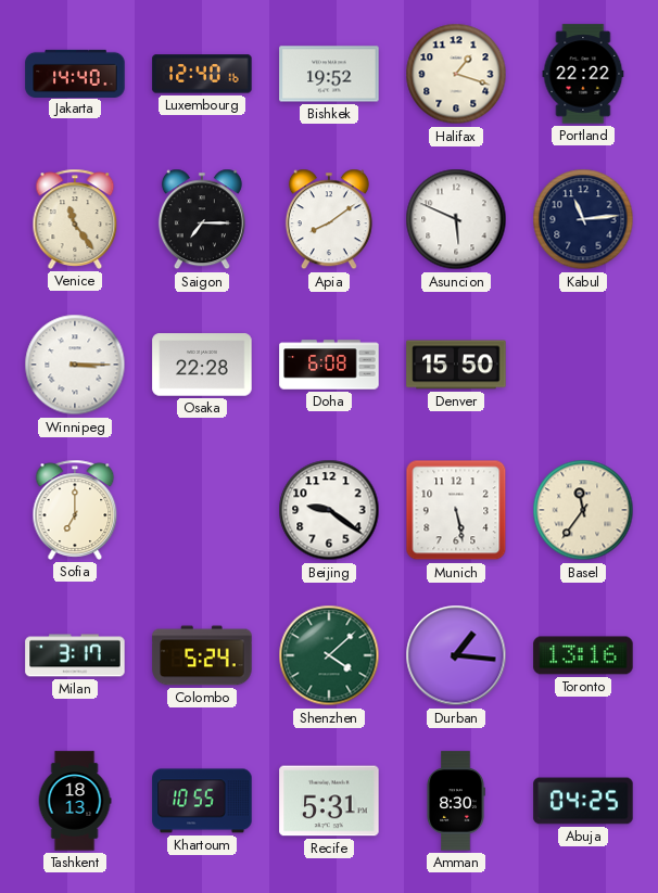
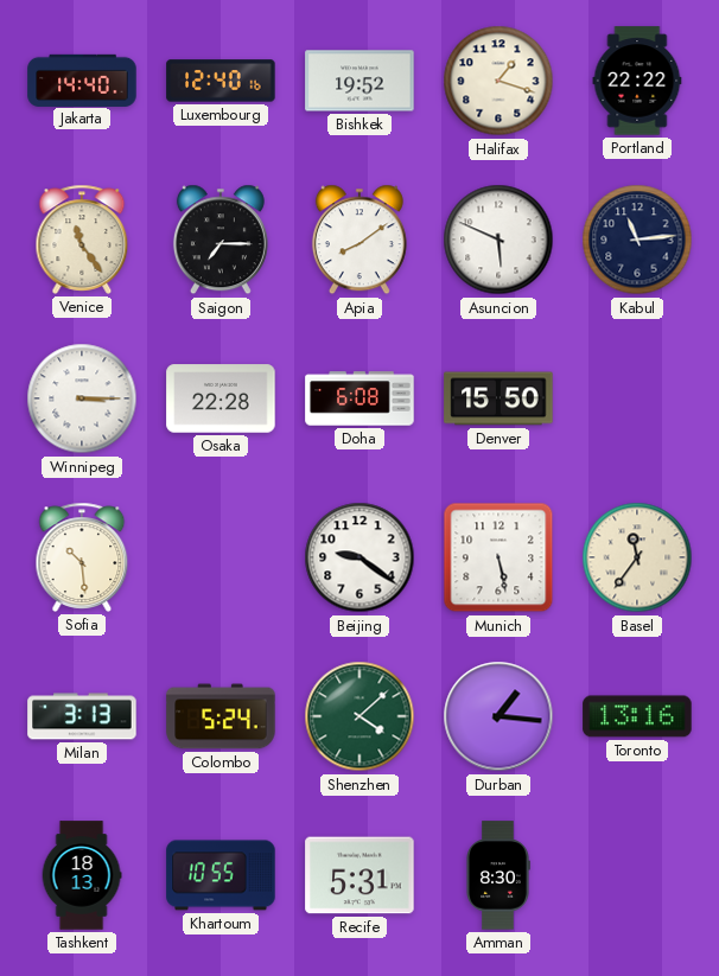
Sofia: 7:00 -> 10:29 (82, 557)
Milan: 3:17 -> 3:13 (82, 716)
Abuja: 04:25 -> none (583, 801)
